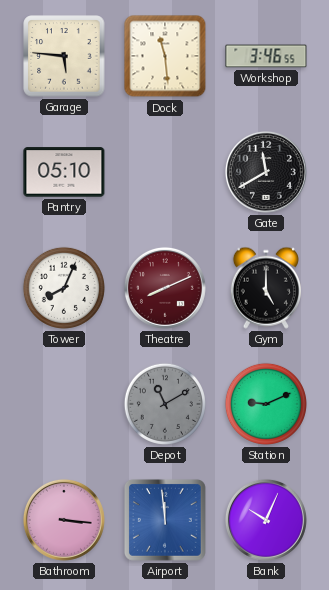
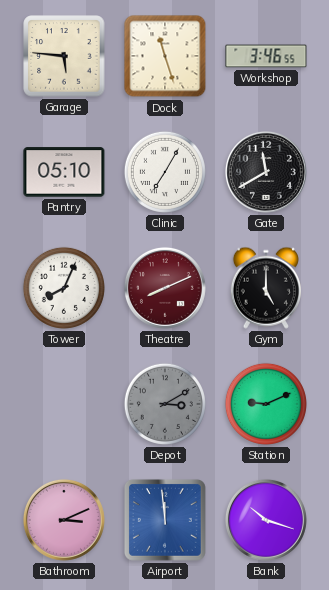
Dock: 11:29 -> 11:27 (165, 56)
Clinic: none -> 7:05 (165, 172)
Depot: 11:10 -> 3:10 (165, 404)
Bathroom: 3:16 -> 3:11 (64, 520)
Bank: 10:04 -> 10:18 (266, 520)
